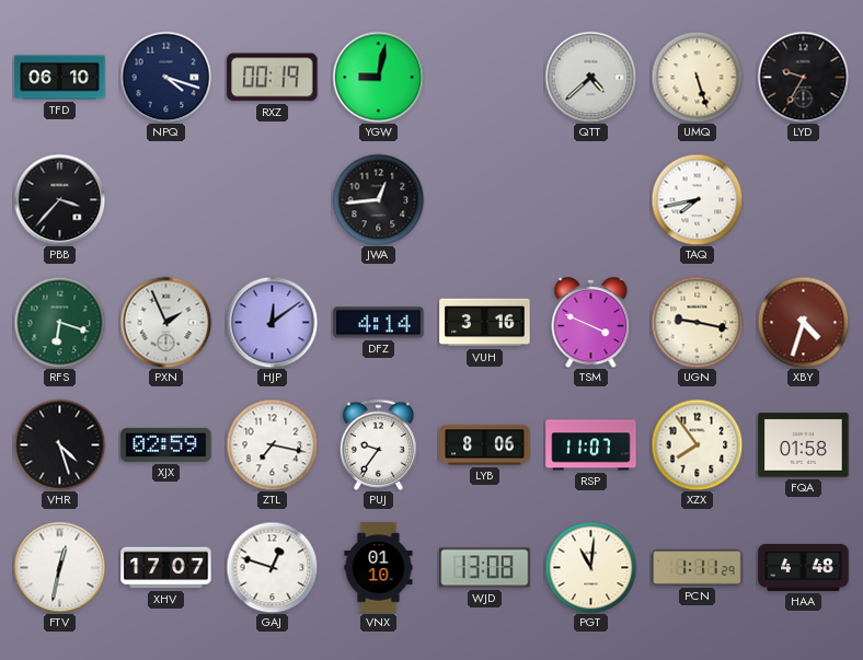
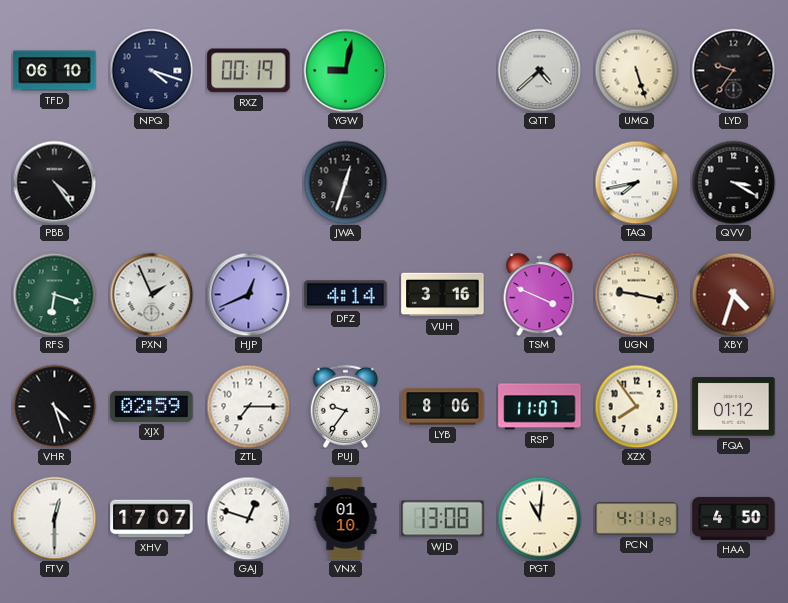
LYD: 9:35 -> 9:36 (733, 70)
PBB: 3:37 -> 4:24 (54, 182)
JWA: 12:44 -> 12:33 (345, 182)
QVV: none -> 3:20 (733, 182)
HJP: 12:09 -> 12:41 (248, 294)
ZTL: 7:17 -> 7:15 (248, 406)
FQA: 01:58 -> 01:12 (734, 407)
FTV: 12:32 -> 12:30 (54, 518)
PCN: 1:11 -> 4:11 (637, 519)
HAA: 4:48 -> 4:50 (734, 518)
